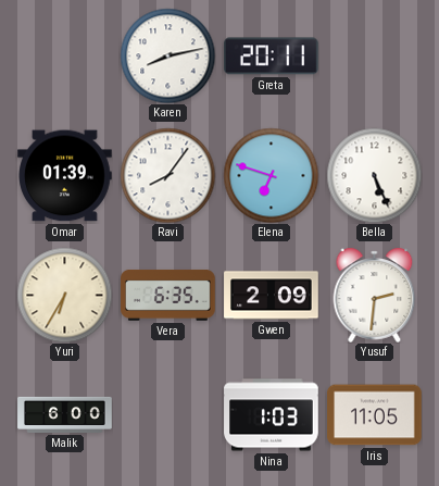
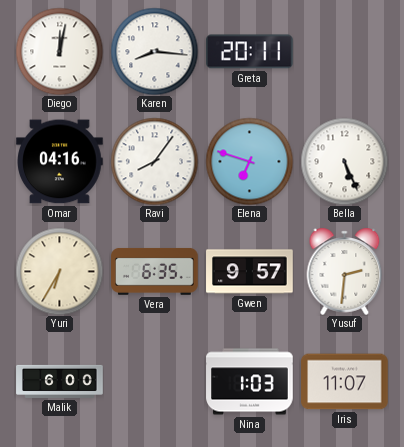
Diego: none -> 12:02 (59, 51)
Karen: 8:13 -> 8:16 (154, 51)
Omar: 01:39 -> 04:16 (60, 162)
Gwen: 2:09 -> 9:57 (250, 272)
Iris: 11:05 -> 11:07 (345, 382)
